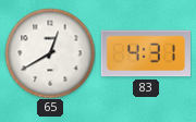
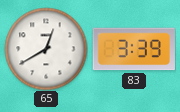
83: 4:31 -> 3:39 (134, 49)
